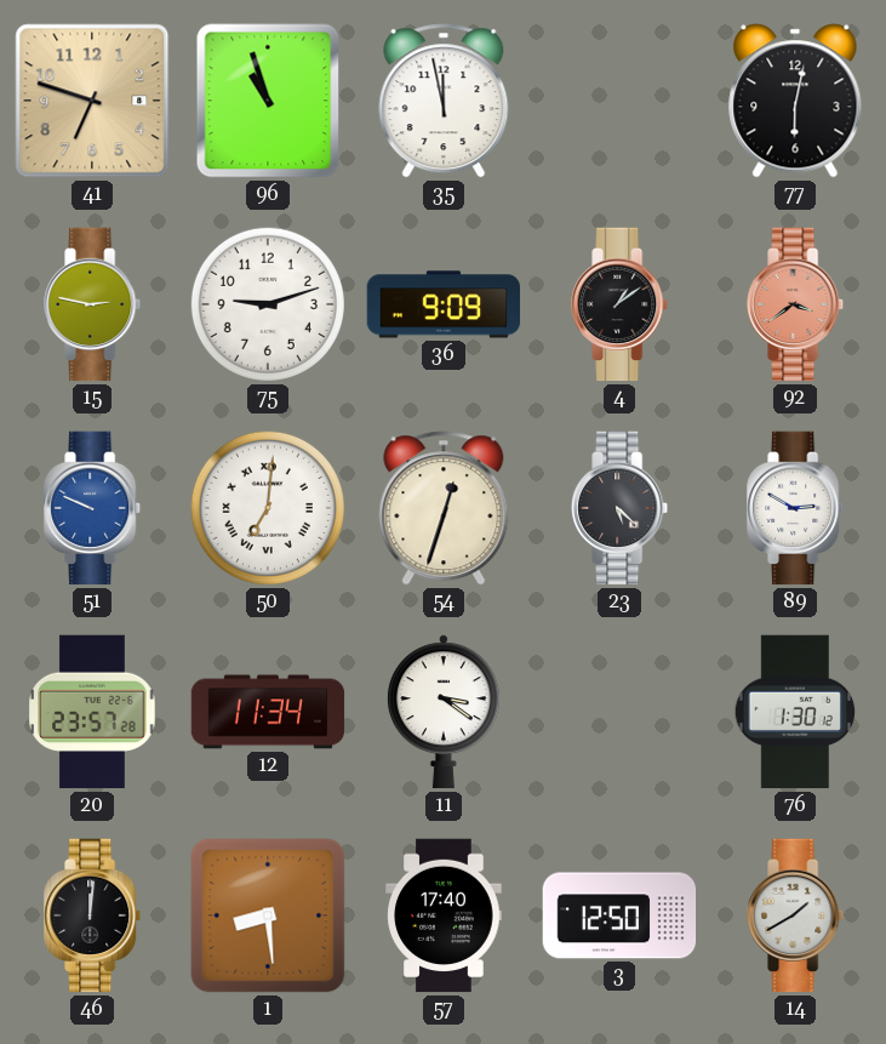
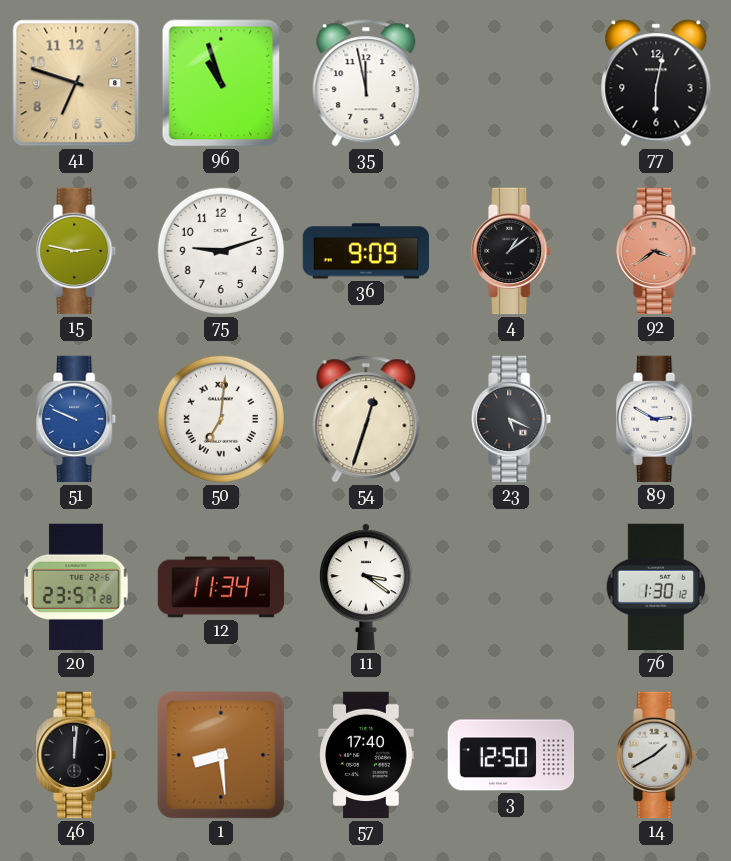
23: 5:22 -> 5:19 (512, 419)
